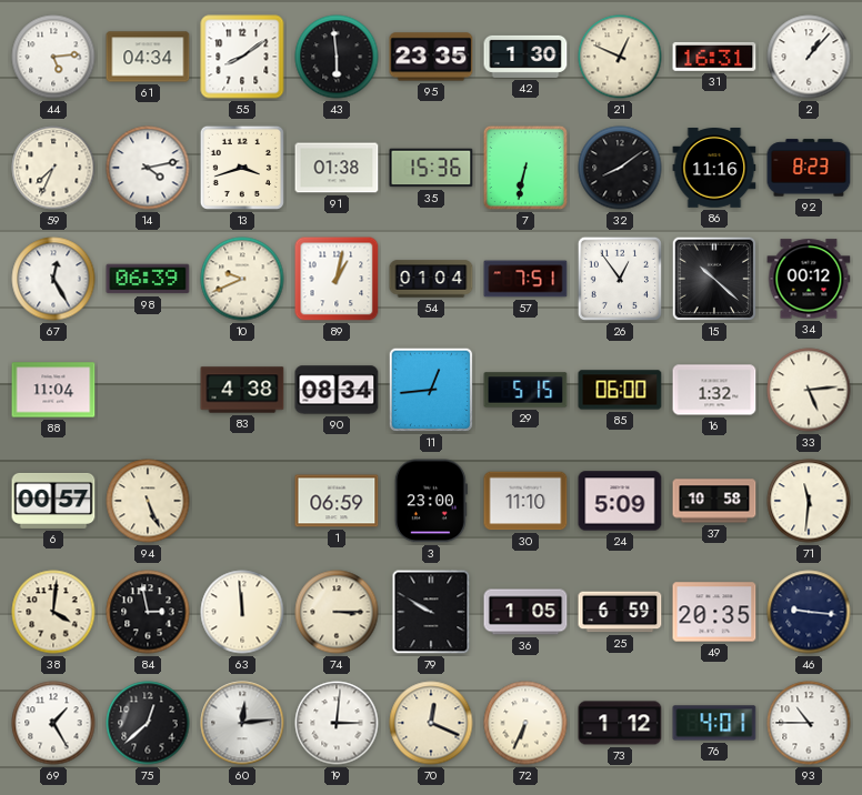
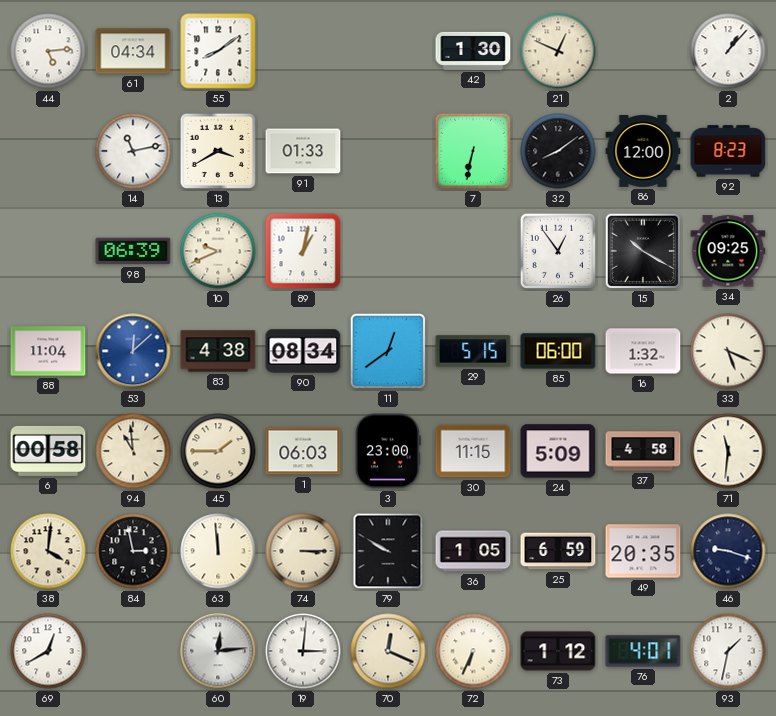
43: 5:59 -> none (337, 57)
95: 23:35 -> none (431, 57)
31: 16:31 -> none (714, 57)
59: 7:34 -> none (53, 168)
14: 4:13 -> 11:13 (133, 151)
13: 3:42 -> 3:40 (218, 151)
91: 01:38 -> 01:33 (303, 151)
35: 15:36 -> none (431, 168)
86: 11:16 -> 12:00 (643, 152)
67: 12:25 -> none (53, 279)
54: 01:04 -> none (431, 279)
57: 7:51 -> none (525, 279)
15: 10:22 -> 10:20 (643, 251)
34: 00:12 -> 09:25 (728, 251)
53: none -> 12:08 (133, 351)
11: 12:44 -> 12:39 (388, 351)
33: 5:14 -> 5:19 (728, 351)
6: 00:57 -> 00:58 (48, 451)
94: 5:26 -> 10:59 (133, 451)
45: none -> 1:45 (218, 451)
1: 06:59 -> 06:03 (303, 451)
30: 11:10 -> 11:15 (473, 451)
37: 10:58 -> 4:58 (643, 451)
46: 9:16 -> 9:18 (728, 551)
69: 1:25 -> 12:40 (48, 651)
75: 12:38 -> none (148, 723)
93: 10:45 -> 1:32 (728, 651)
